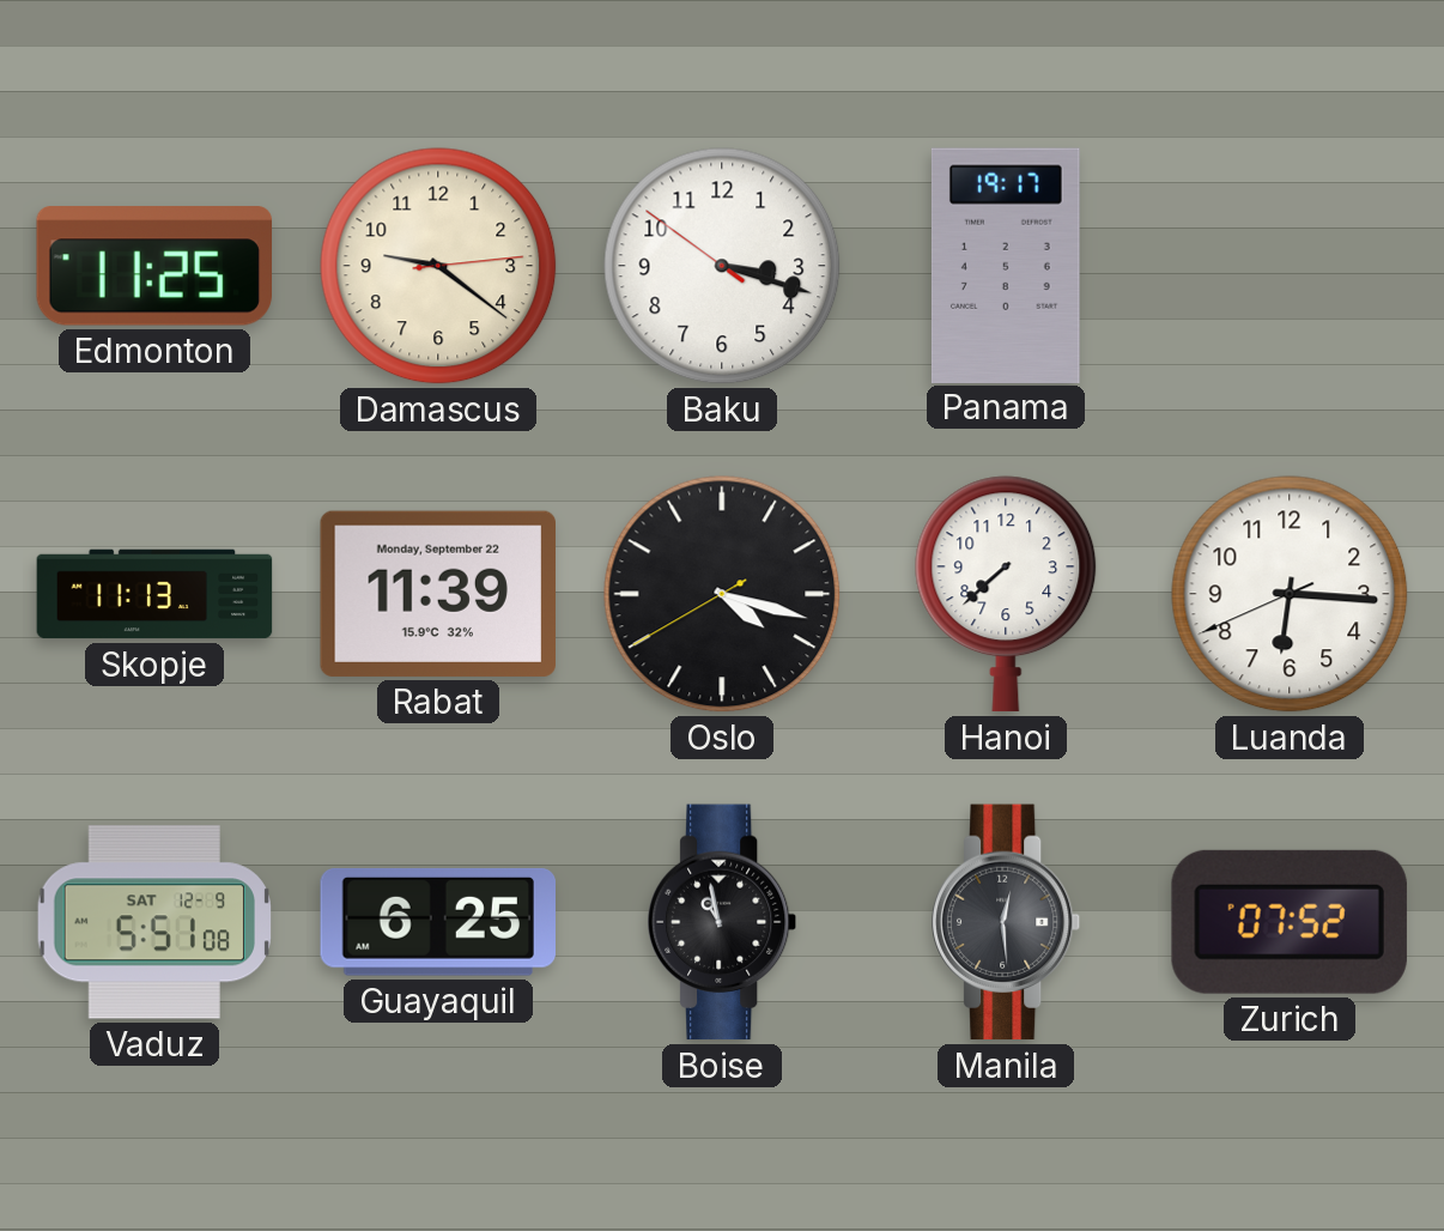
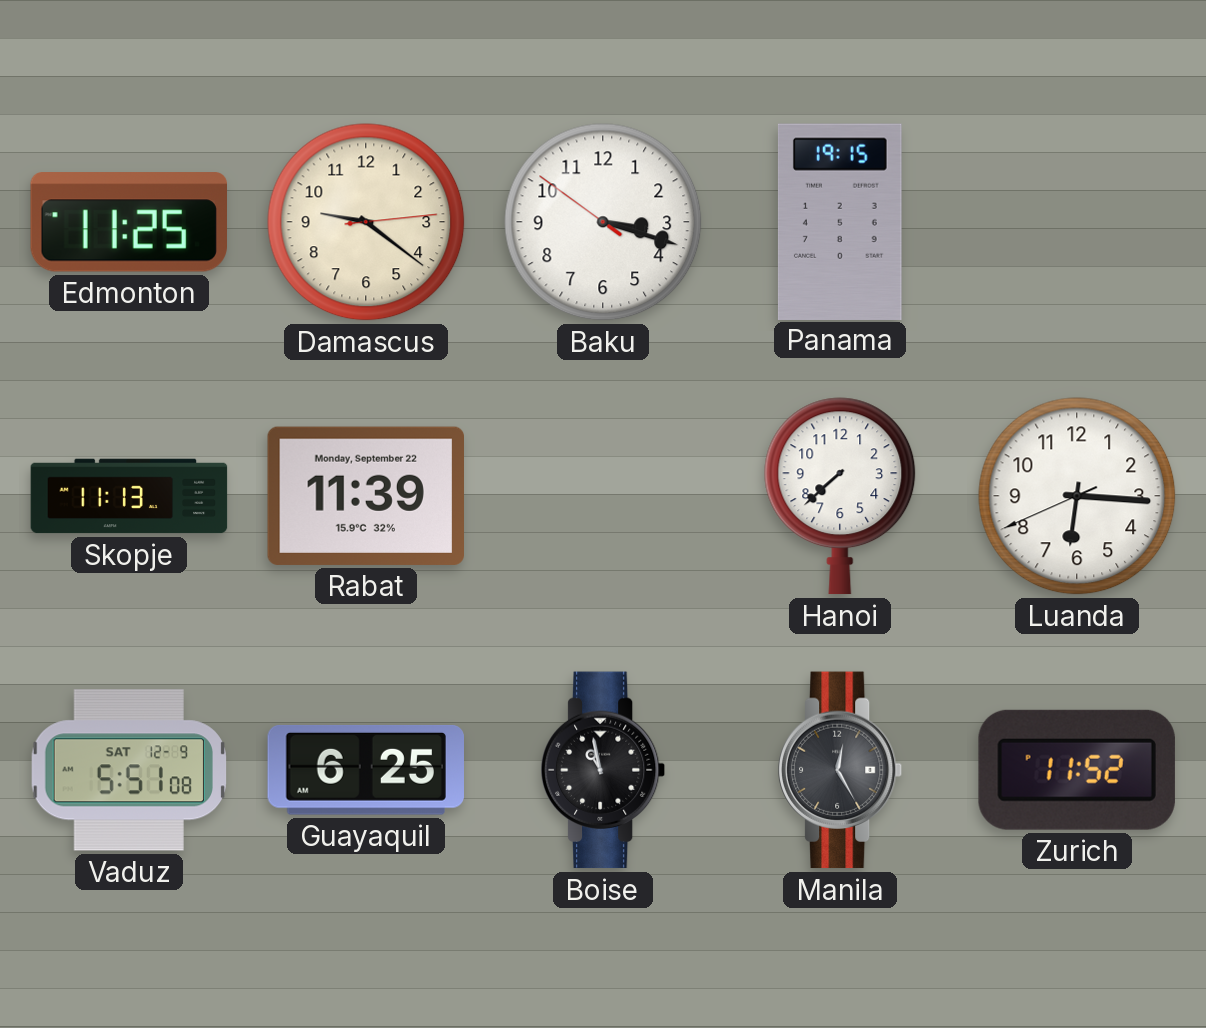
Panama: 19:17 -> 19:15 (840, 221)
Oslo: 4:17 -> none (722, 594)
Manila: 12:29 -> 12:25 (840, 770)
Zurich: 07:52 -> 11:52 (1077, 770)
